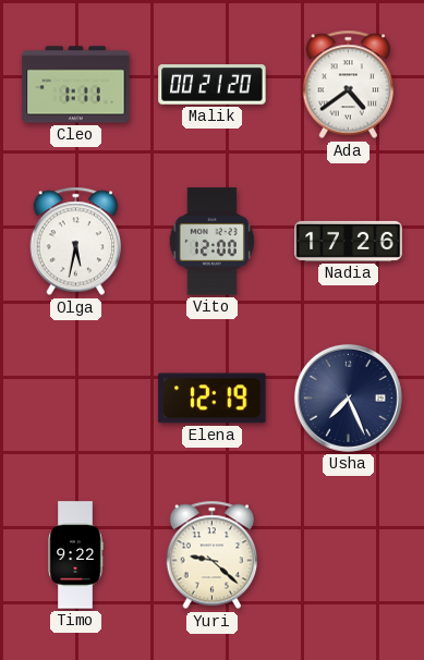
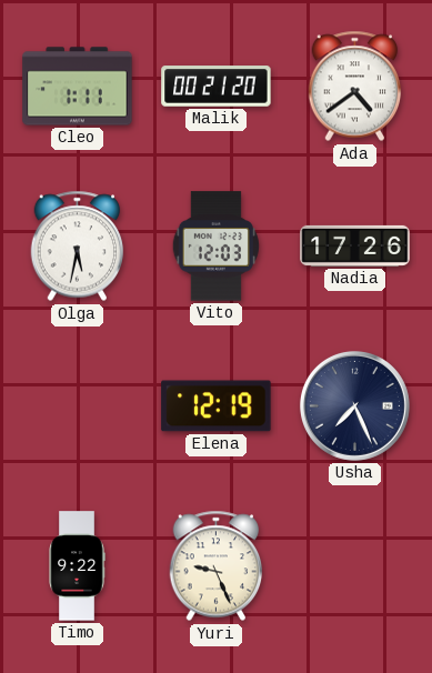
Vito: 12:00 -> 12:03 (215, 247)
Yuri: 9:22 -> 9:26 (217, 566)
